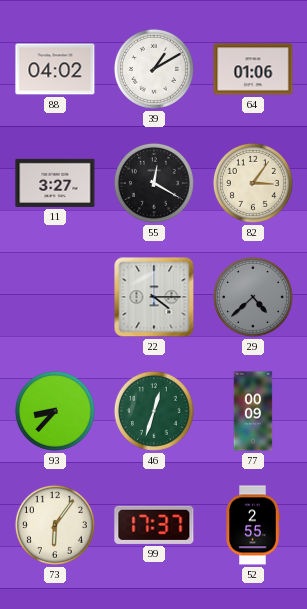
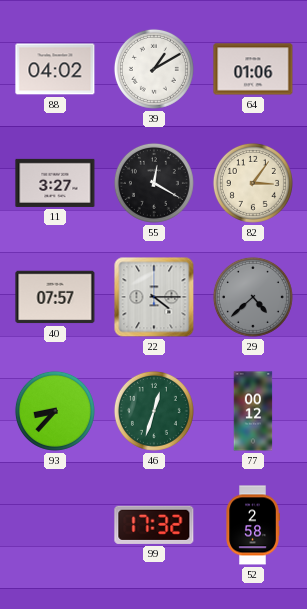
40: none -> 07:57 (55, 297)
77: 00:09 -> 00:12 (253, 411)
73: 6:06 -> none (55, 525)
99: 17:37 -> 17:32 (154, 525)
52: 2:55 -> 2:58 (253, 525)
